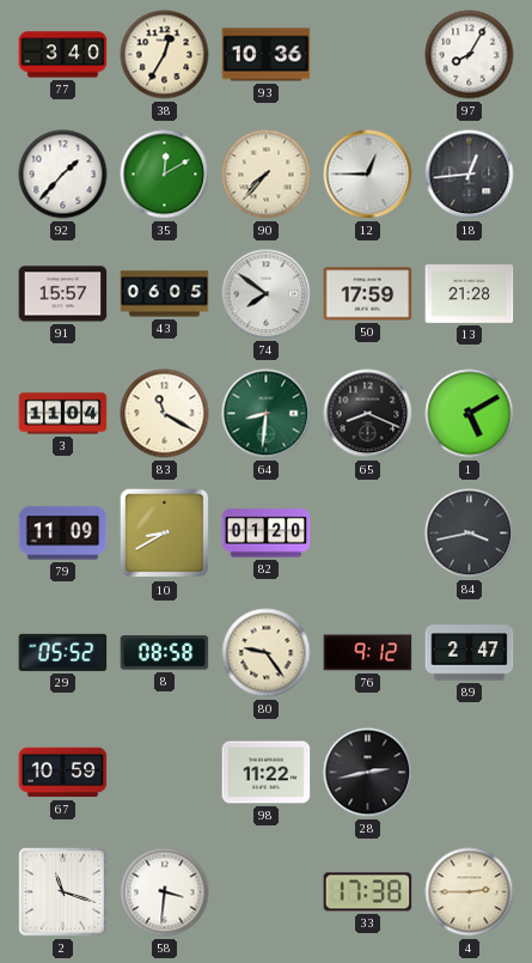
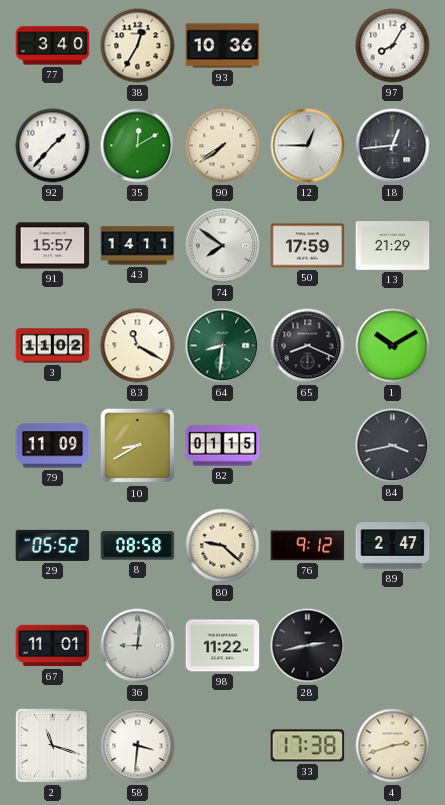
90: 7:37 -> 7:39 (223, 146)
43: 06:05 -> 14:11 (138, 246)
13: 21:28 -> 21:29 (393, 246)
3: 11:04 -> 11:02 (53, 346)
1: 5:10 -> 10:10 (393, 346)
82: 01:20 -> 01:15 (223, 446)
80: 9:24 -> 9:22 (223, 546)
67: 10:59 -> 11:01 (53, 646)
36: none -> 9:01 (138, 646)
4: 2:45 -> 2:42 (393, 746)
